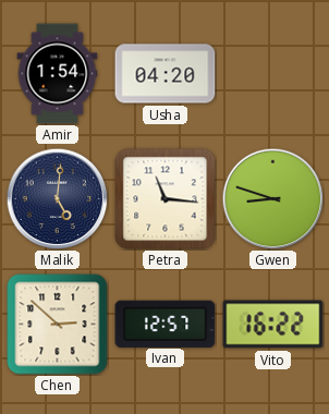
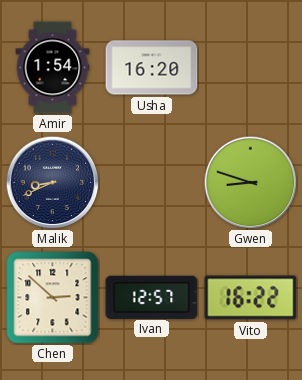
Usha: 04:20 -> 16:20 (152, 68)
Malik: 5:01 -> 8:41 (52, 182)
Petra: 11:16 -> none (166, 199)
